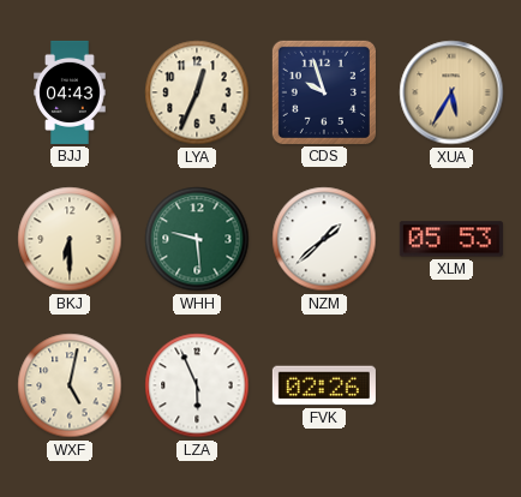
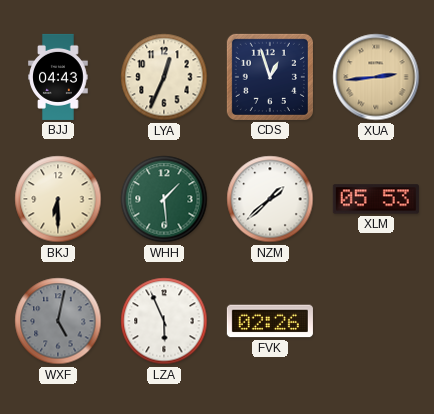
CDS: 9:57 -> 12:57 (270, 77)
XUA: 5:35 -> 2:44 (376, 77)
WHH: 9:29 -> 1:29 (164, 199)
WXF dial: cream -> grey (58, 321)
